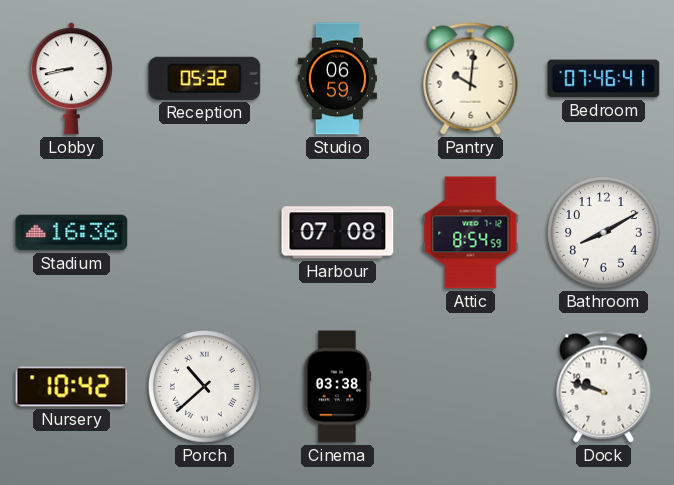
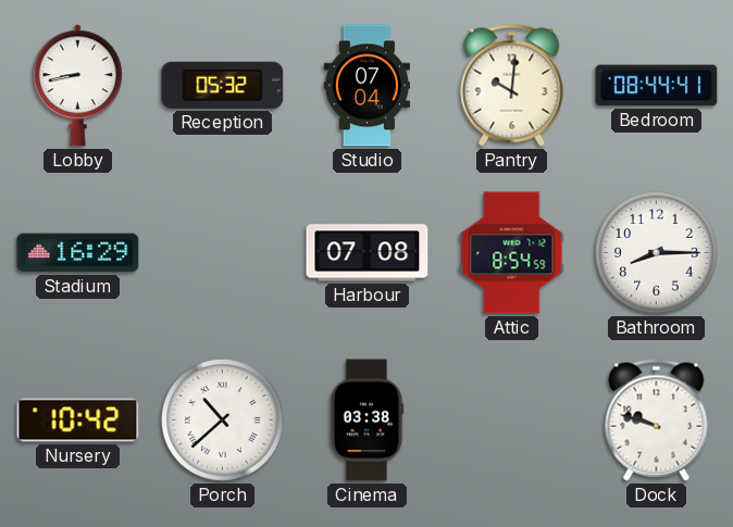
Studio: 06:59 -> 07:04 (366, 86)
Bedroom: 07:46 -> 08:44 (657, 86)
Stadium: 16:36 -> 16:29 (78, 253)
Bathroom: 8:10 -> 8:15 (657, 253)
